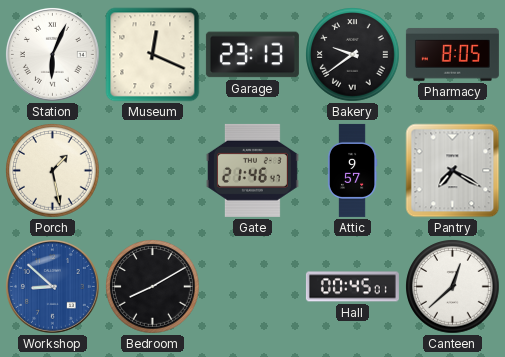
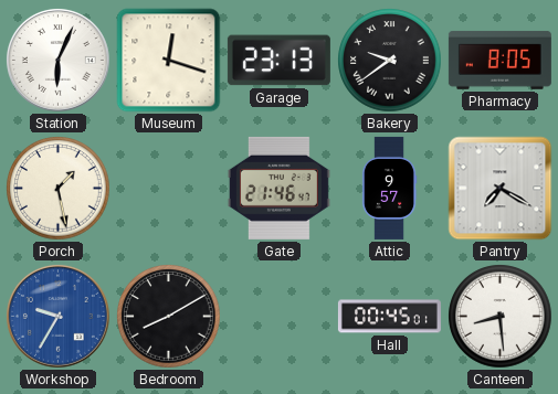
Museum: 12:19 -> 12:18 (169, 61)
Workshop: 8:52 -> 9:35 (57, 316)
Canteen: 12:38 -> 8:29 (501, 317)
